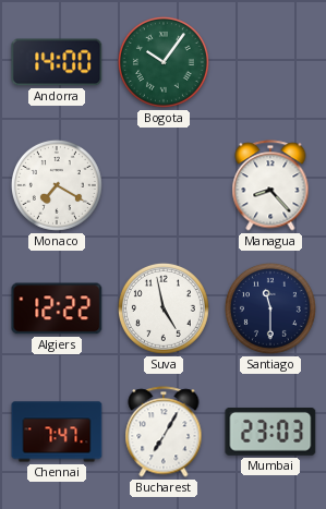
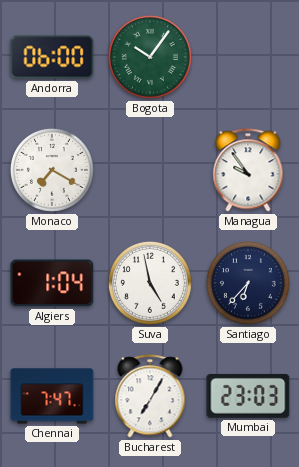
Andorra: 14:00 -> 06:00 (52, 57)
Managua: 8:23 -> 9:54 (248, 170)
Algiers: 12:22 -> 1:04 (52, 283)
Santiago: 11:30 -> 6:37 (248, 283)
